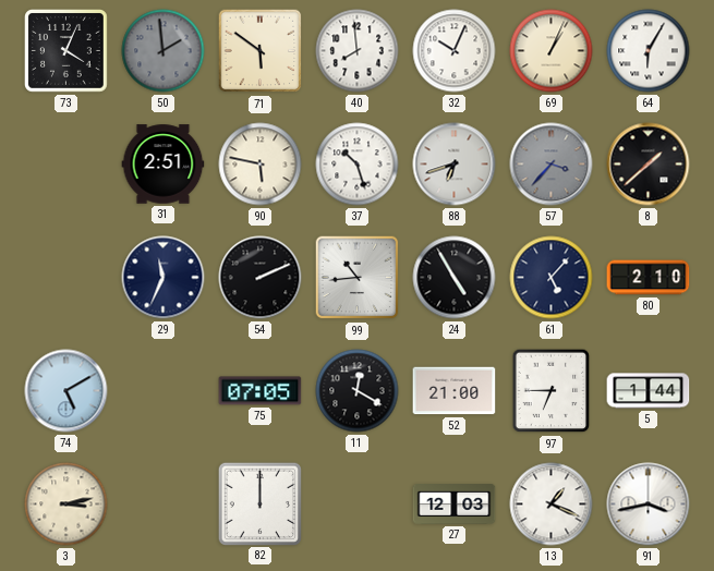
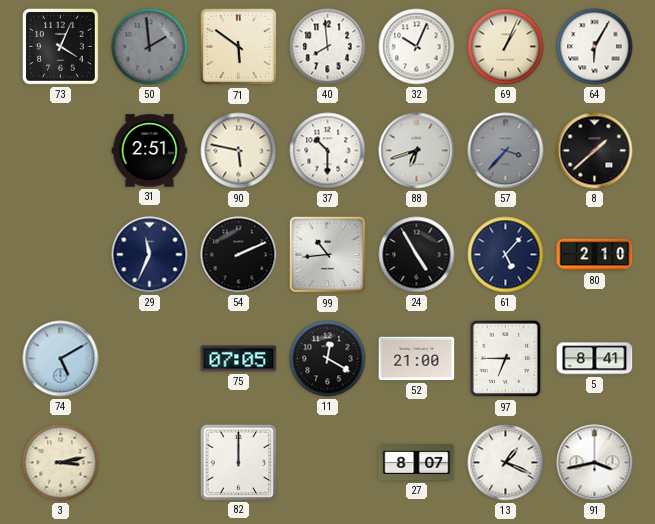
37: 10:27 -> 10:30 (328, 151)
5: 1:44 -> 8:41 (595, 359)
27: 12:03 -> 8:07 (417, 463)
